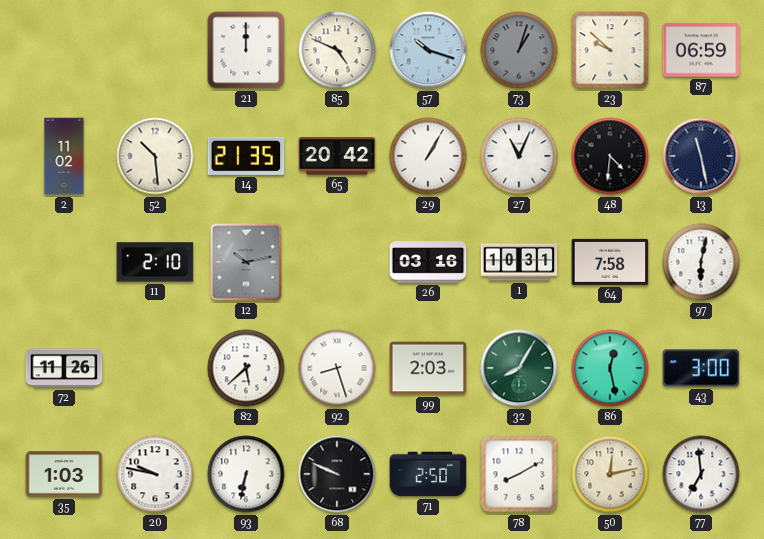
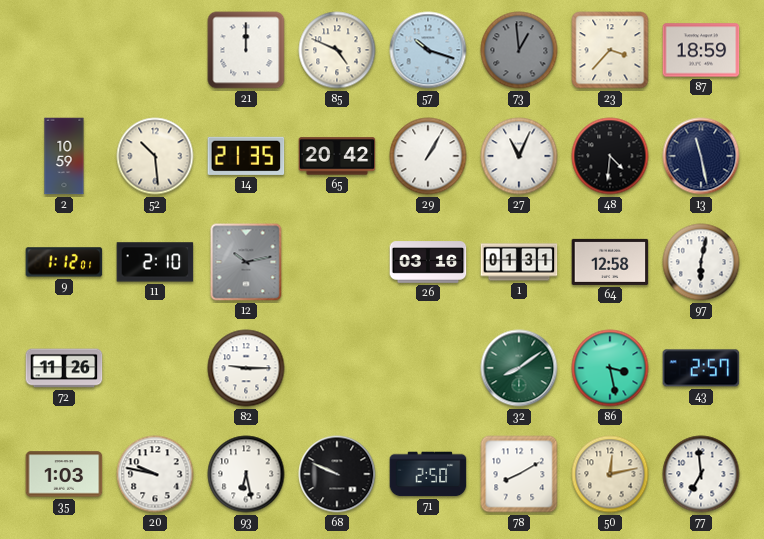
73: 1:03 -> 12:59 (519, 50)
23: 9:52 -> 3:37 (610, 50)
87: 06:59 -> 18:59 (701, 50)
2: 11:02 -> 10:59 (64, 156)
9: none -> 1:12 (64, 262)
1: 10:31 -> 01:31 (519, 262)
64: 7:58 -> 12:58 (610, 262)
82: 5:38 -> 9:15 (246, 368)
92: 8:27 -> none (337, 368)
99: 2:03 -> none (428, 368)
32: 8:05 -> 8:09 (519, 368)
86: 12:28 -> 3:28 (610, 368)
43: 3:00 -> 2:57 (701, 368)
93: 6:32 -> 6:28 (246, 474)
